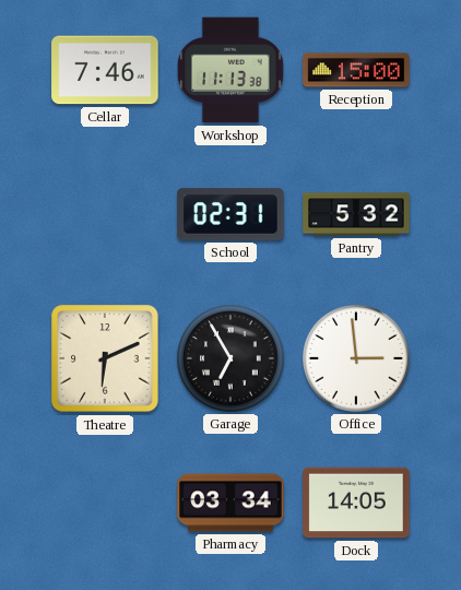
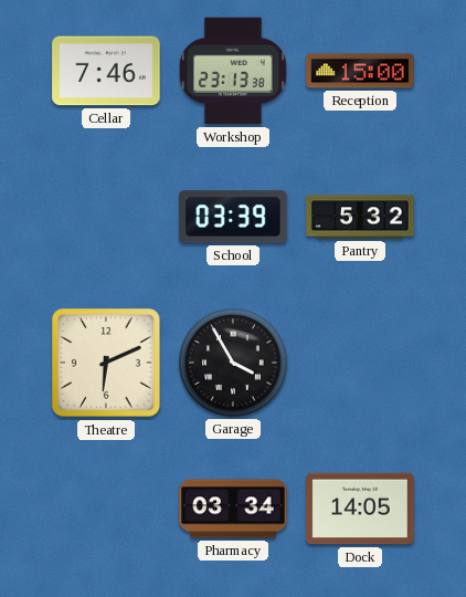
Workshop: 11:13 -> 23:13 (233, 71)
School: 02:31 -> 03:39 (233, 217)
Garage: 6:55 -> 3:55 (233, 363)
Office: 2:59 -> none (356, 358)
